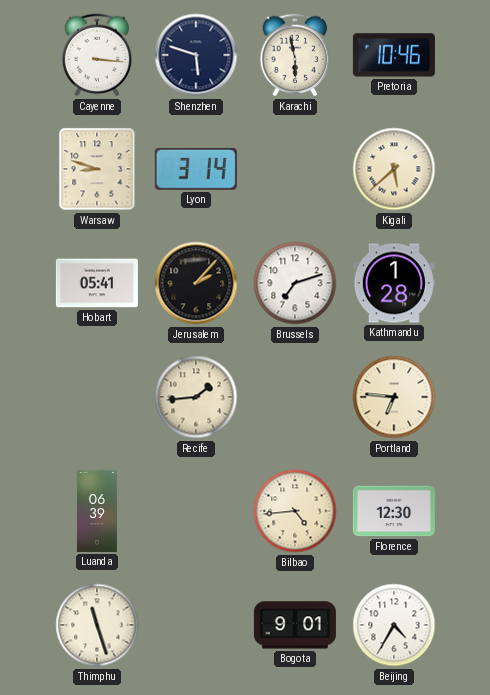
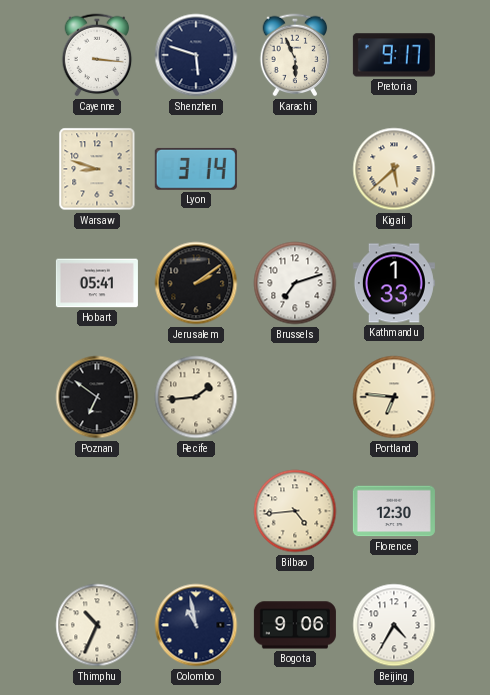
Karachi: 5:58 -> 5:56 (295, 55)
Pretoria: 10:46 -> 9:17 (394, 55)
Jerusalem: 2:07 -> 2:09 (196, 283)
Kathmandu: 1:28 -> 1:33 (394, 283)
Poznan: none -> 6:51 (97, 397)
Luanda: 06:39 -> none (97, 511)
Thimphu: 11:27 -> 10:34 (97, 625)
Colombo: none -> 10:58 (196, 625)
Bogota: 9:01 -> 9:06 (295, 625)
